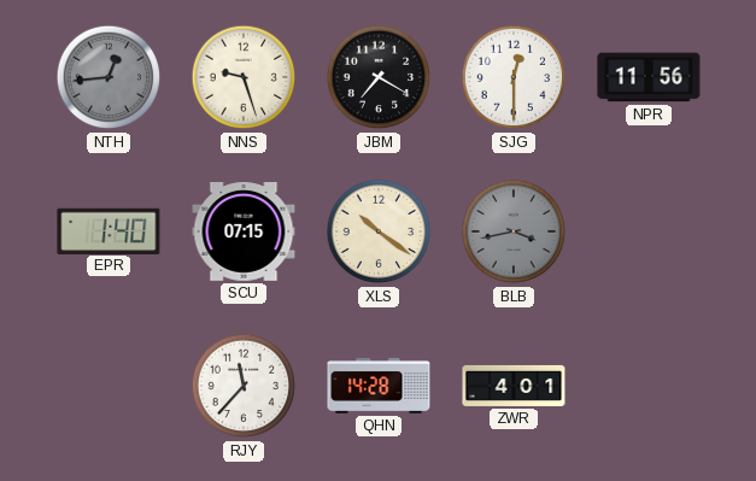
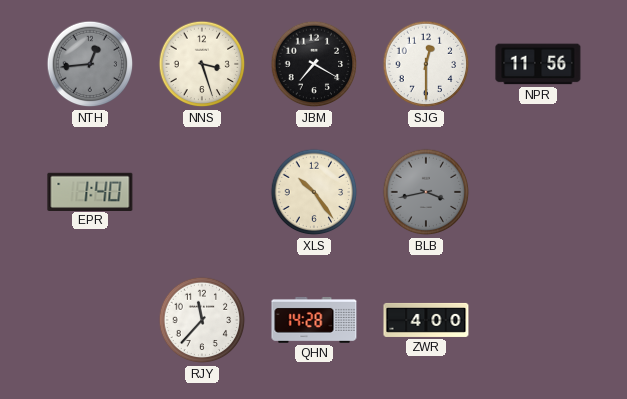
NNS: 9:27 -> 3:27 (202, 64)
SCU: 07:15 -> none (244, 233)
XLS: 10:21 -> 10:24 (314, 192)
ZWR: 4:01 -> 4:00 (426, 320)
